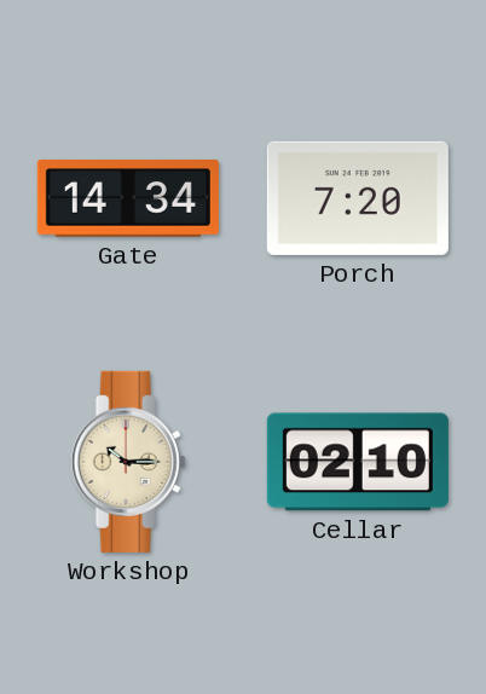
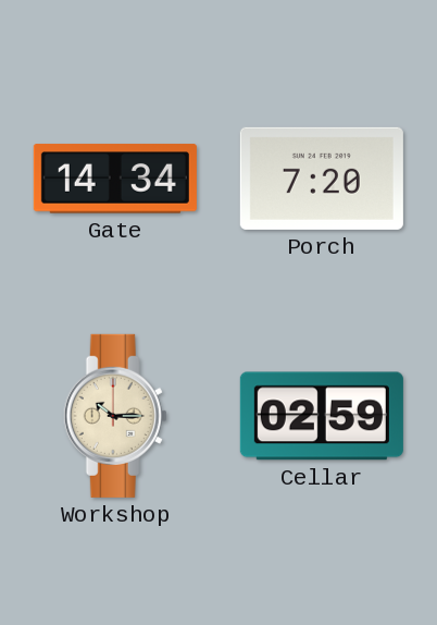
Cellar: 02:10 -> 02:59 (322, 416)
